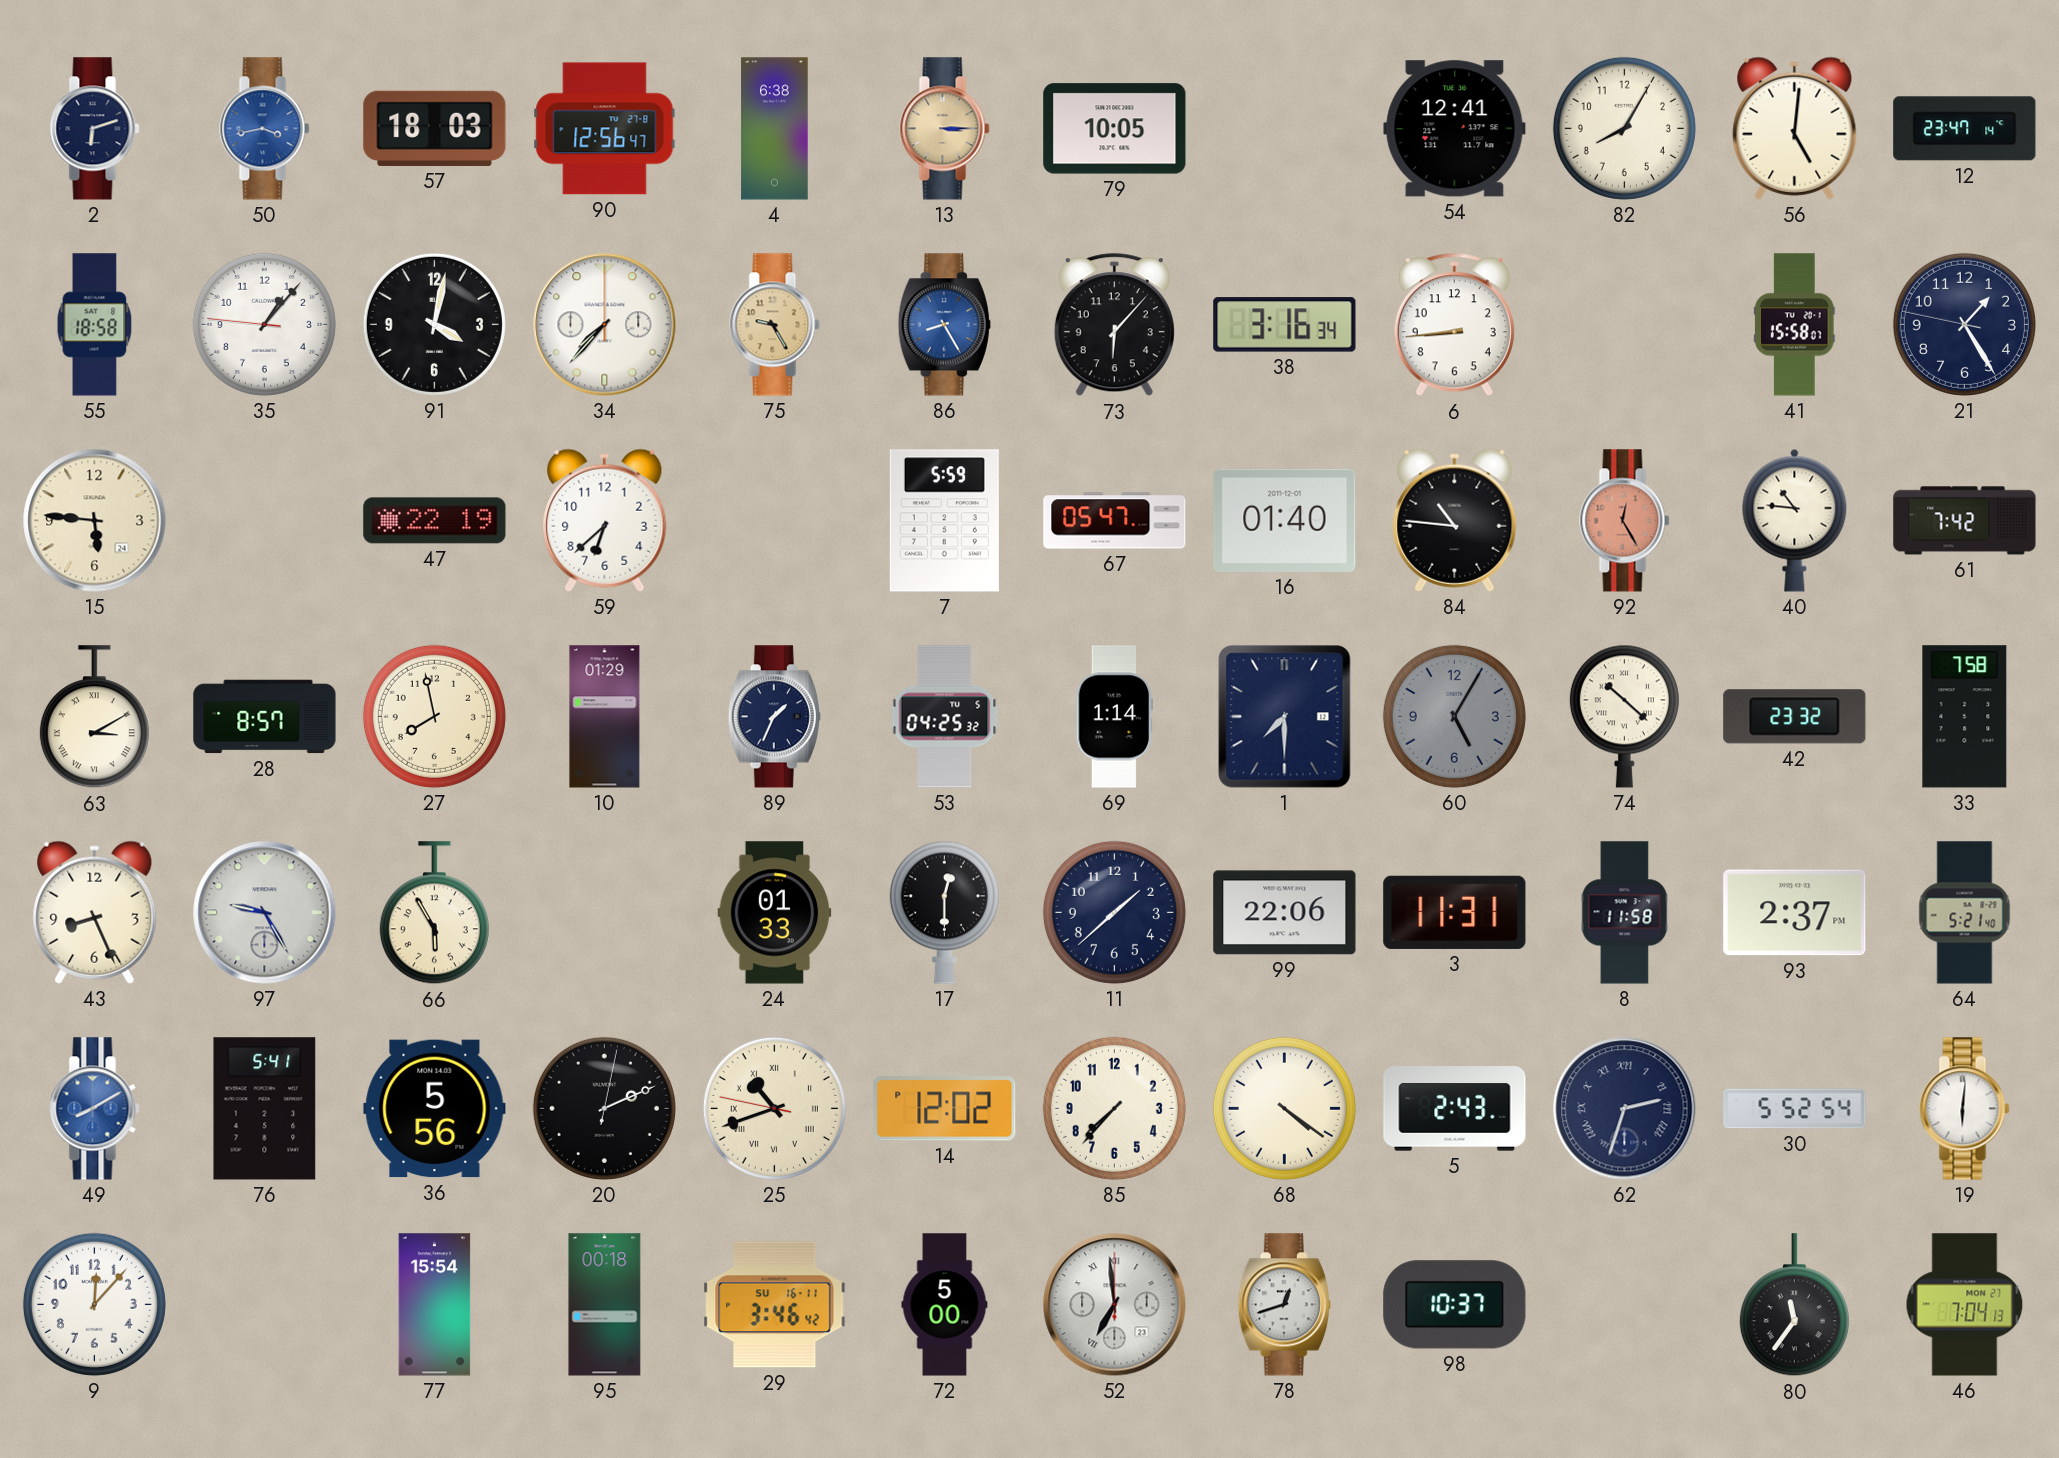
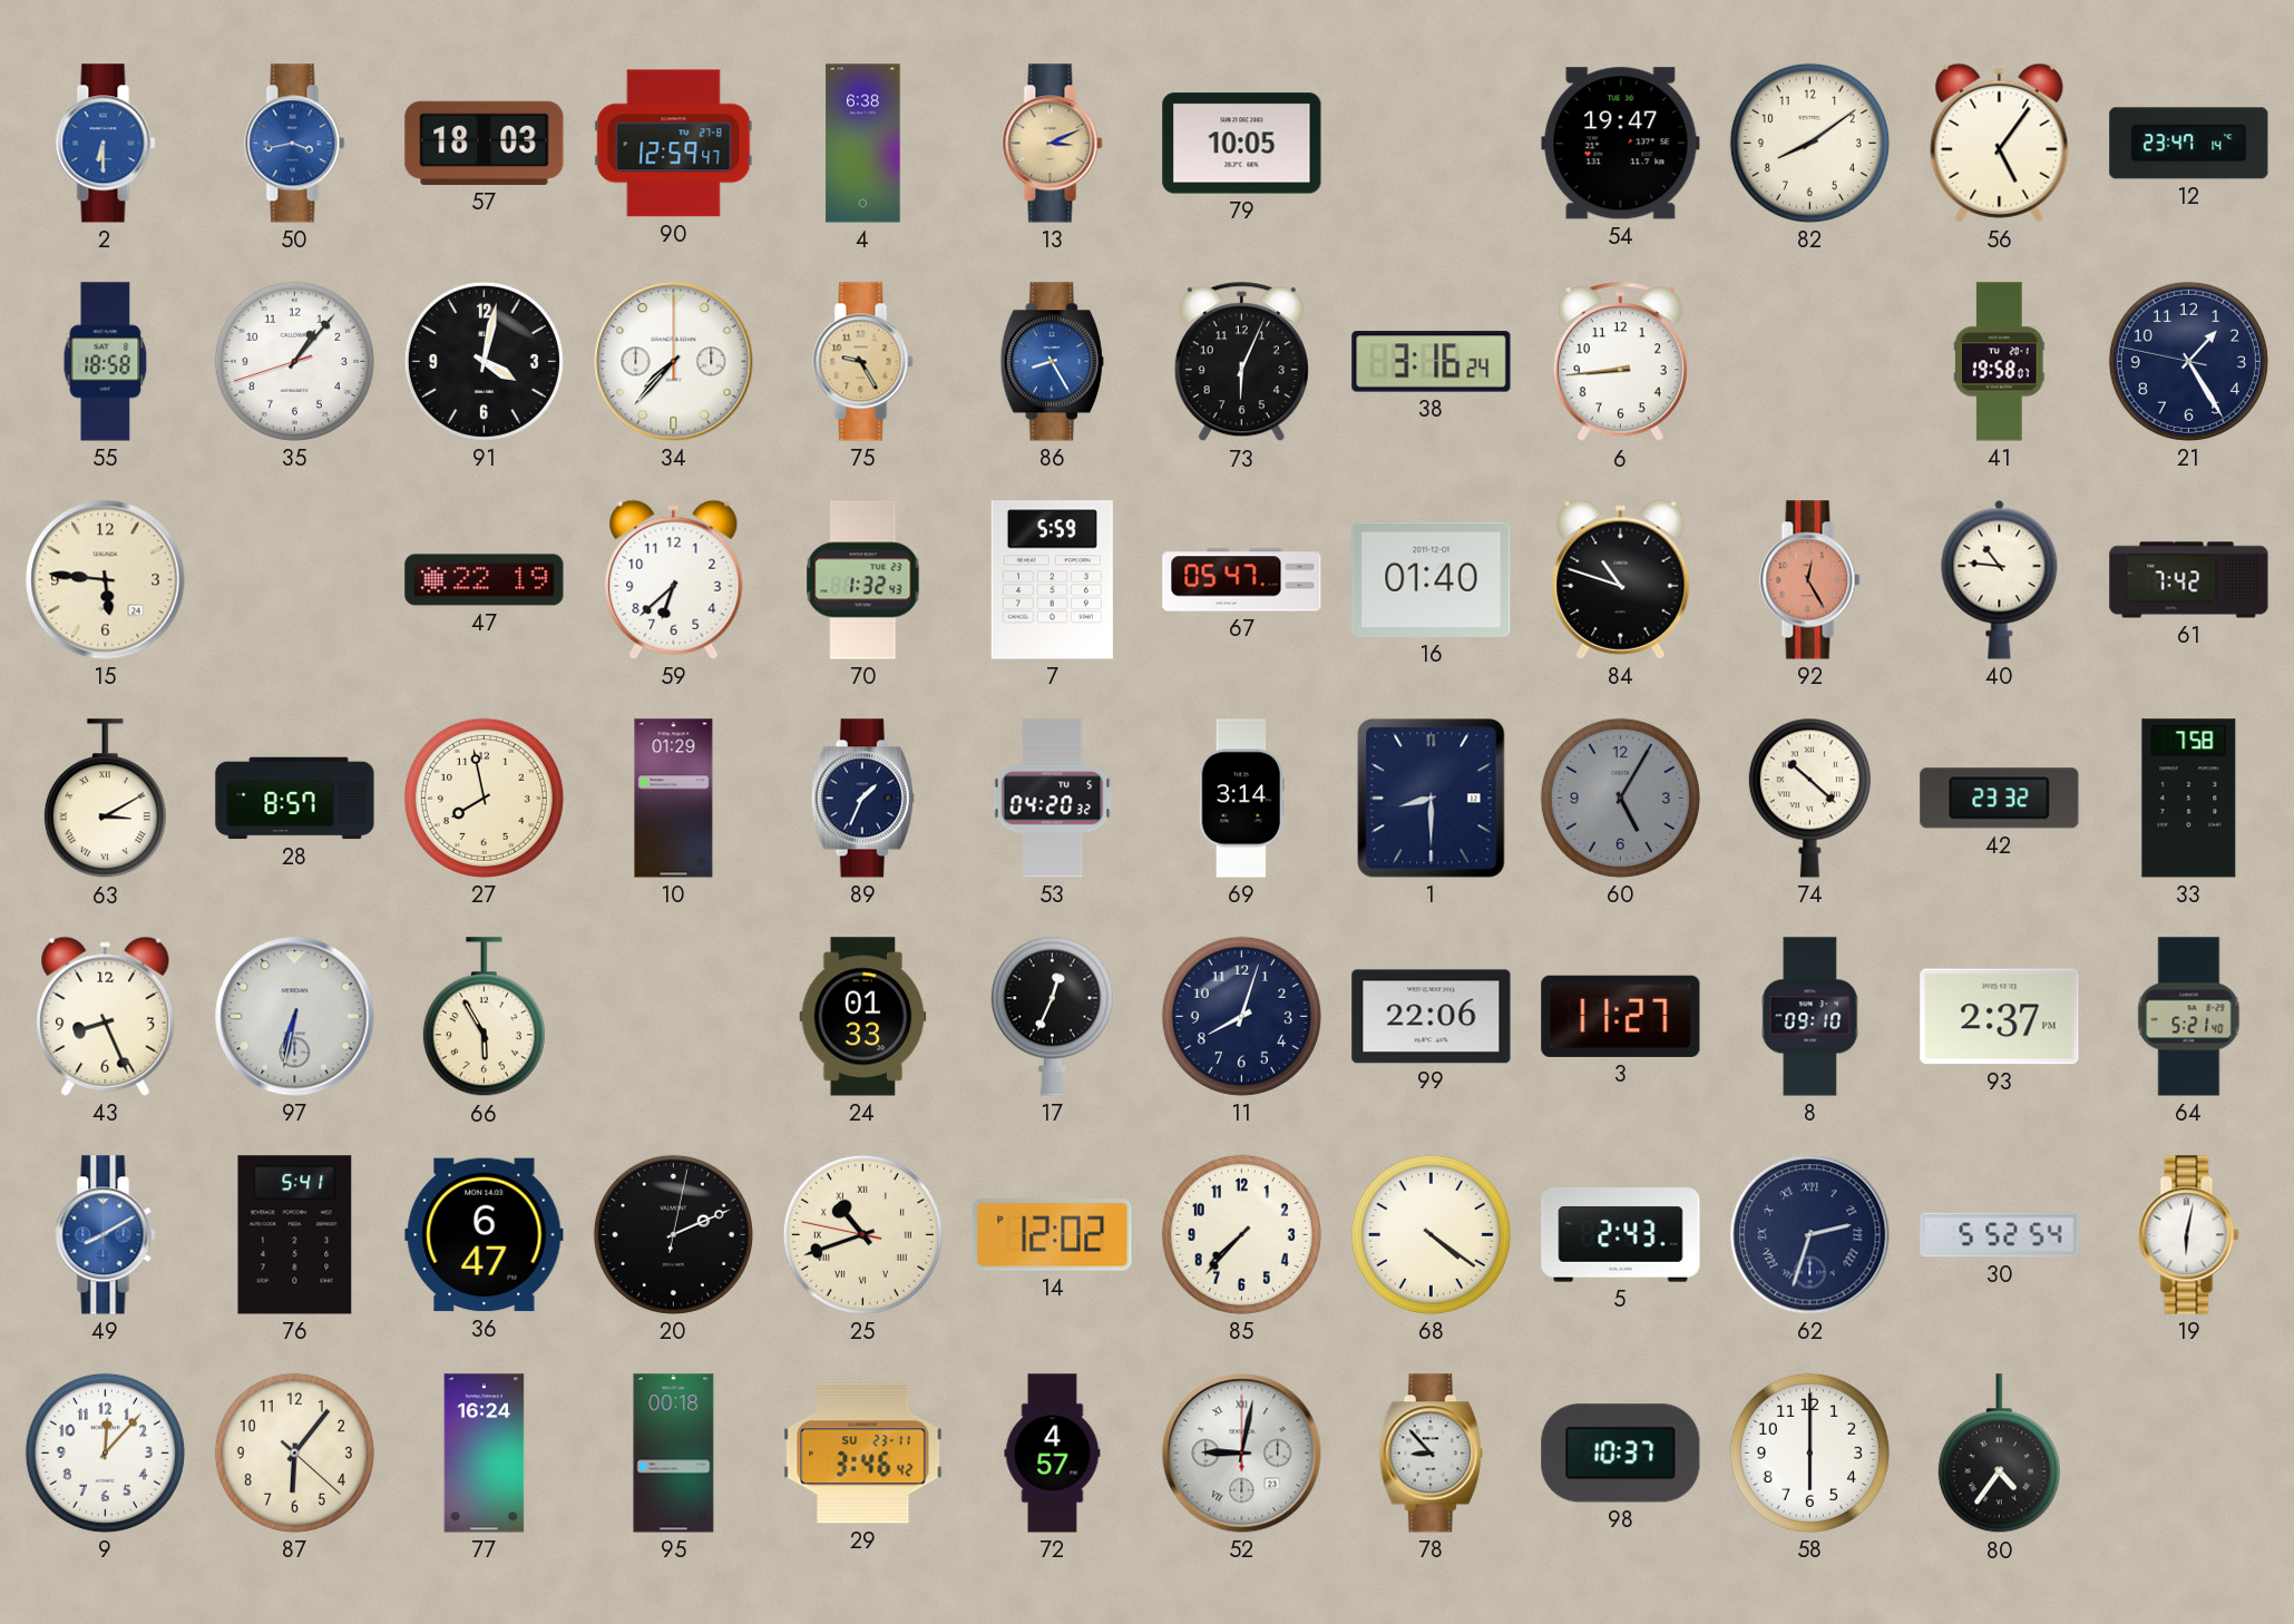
2: 6:12 -> 6:30 (106, 144)
2 dial: navy -> blue (106, 144)
90: 12:56 -> 12:59 (674, 144)
13: 3:15 -> 3:11 (1053, 144)
54: 12:41 -> 19:47 (1621, 144)
82: 8:05 -> 8:09 (1809, 143)
56: 5:01 -> 5:06 (2000, 143)
35: 1:06:46 -> 1:06:42 (294, 361)
73: 6:07 -> 6:04 (1241, 362)
38: 3:16:34 -> 3:16:24 (1432, 362)
41: 15:58 -> 19:58 (2000, 362)
70: none -> 1:32 (863, 580)
84: 10:46 -> 10:48 (1621, 579)
53: 04:25 -> 04:20 (1053, 799)
69: 1:14 -> 3:14 (1241, 799)
1: 7:30 -> 8:30 (1432, 799)
97: 9:25 -> 6:32 (295, 1017)
17: 12:30 -> 12:34 (1052, 1016)
11: 1:38 -> 8:03 (1241, 1016)
3: 11:31 -> 11:27 (1621, 1016)
8: 11:58 -> 09:10 (1810, 1017)
36: 5:56 -> 6:47 (485, 1235)
19: 6:01 -> 6:02 (2189, 1235)
87: none -> 6:06 (294, 1452)
77: 15:54 -> 16:24 (485, 1454)
29 date: SU 16-11 -> SU 23-11 (863, 1454)
72: 5:00 -> 4:57 (1053, 1454)
52: 6:59 -> 9:02 (1242, 1454)
78: 12:42 -> 8:53 (1431, 1454)
58: none -> 6:00 (1809, 1452)
80: 11:36 -> 4:36 (1999, 1454)
46: 7:04 -> none (1965, 1305)
